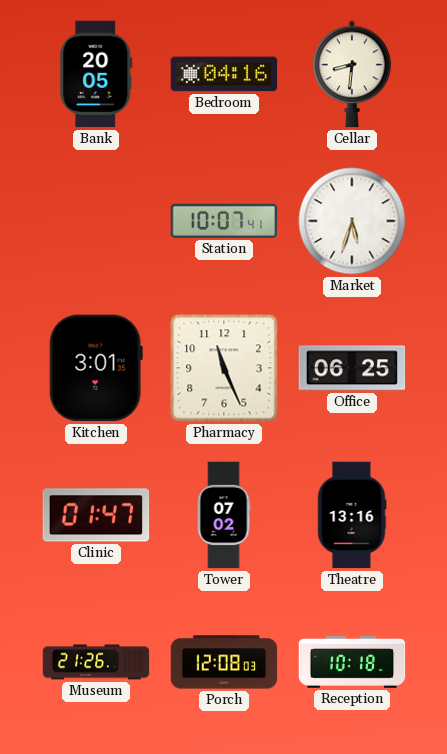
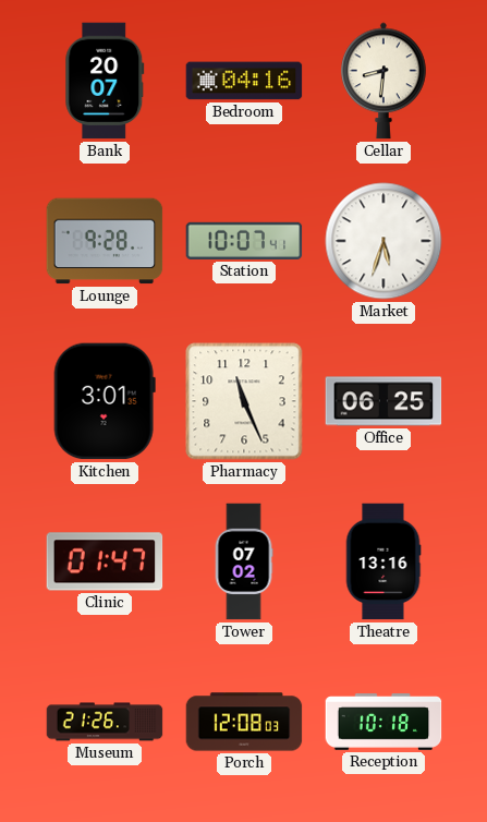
Bank: 20:05 -> 20:07 (105, 81)
Lounge: none -> 9:28 (105, 241)
